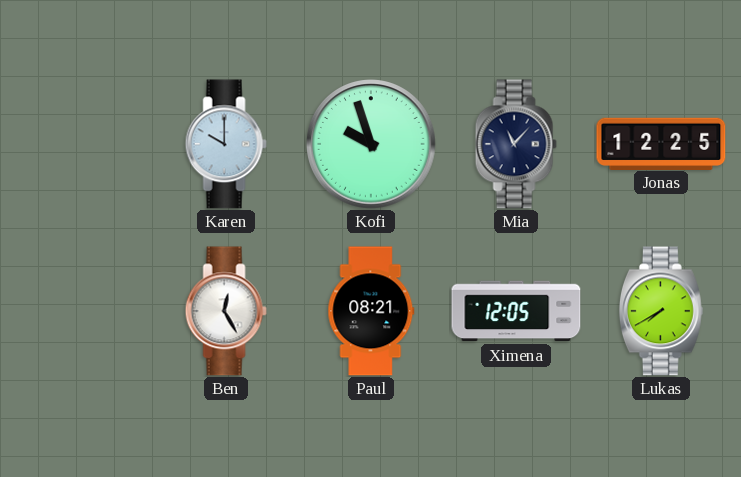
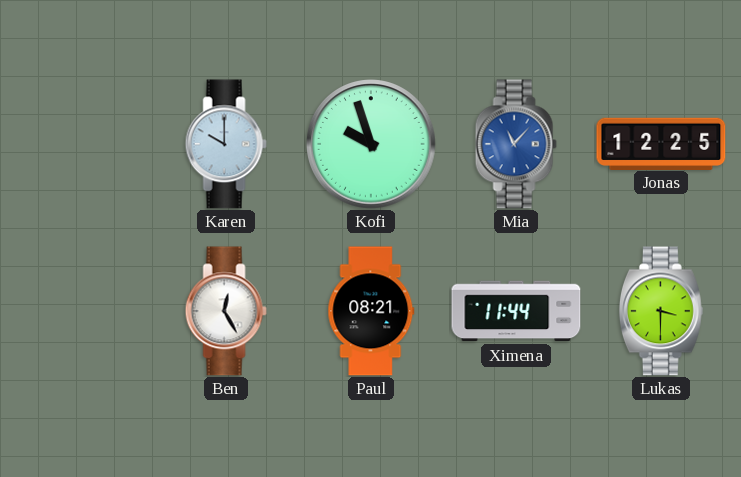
Mia dial: navy -> blue (516, 144)
Ximena: 12:05 -> 11:44 (516, 311)
Lukas: 7:40 -> 3:30 (661, 311)
